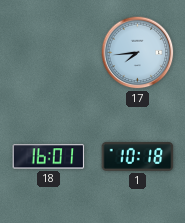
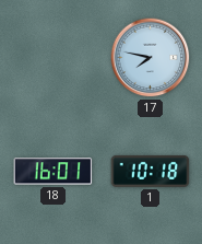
17: 7:44 -> 7:47 (151, 58)
